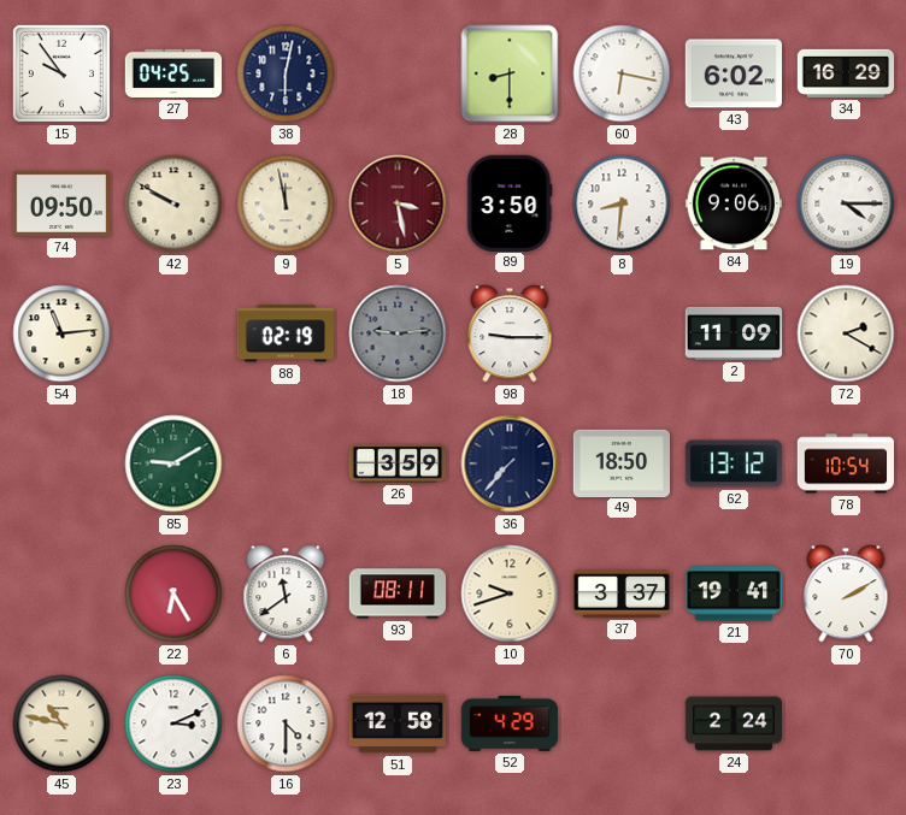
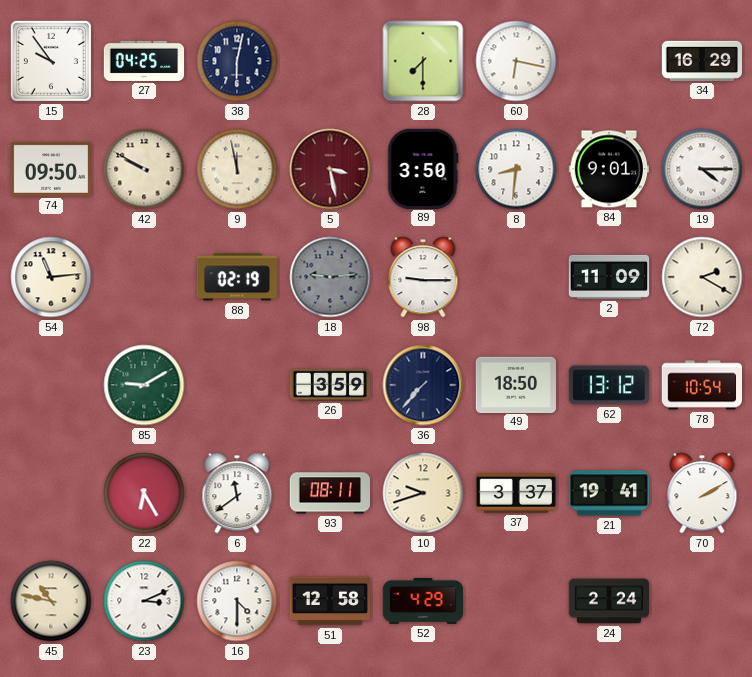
28: 8:30 -> 7:30 (423, 61)
43: 6:02 -> none (733, 73)
84: 9:06 -> 9:01 (608, 169)
